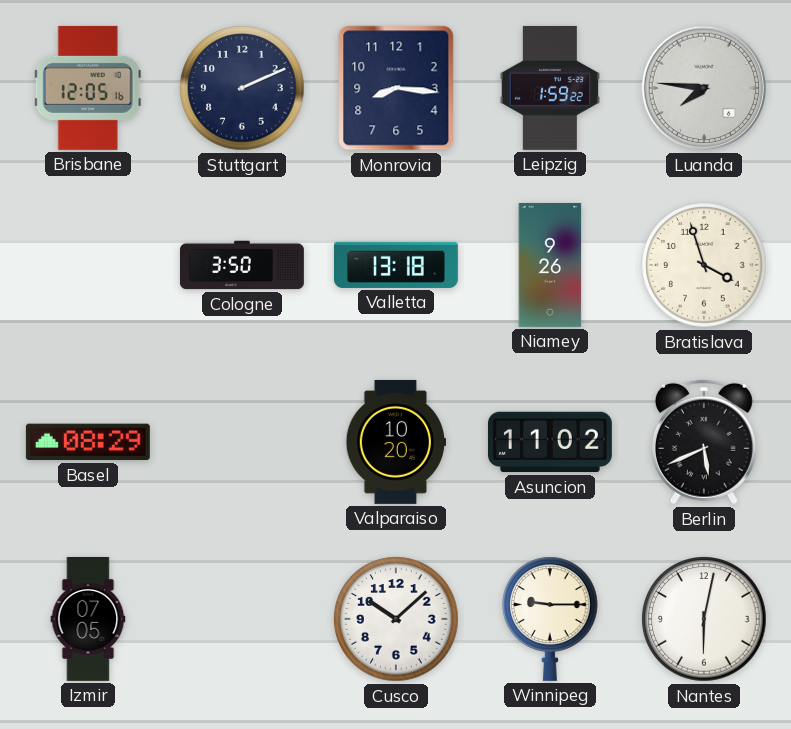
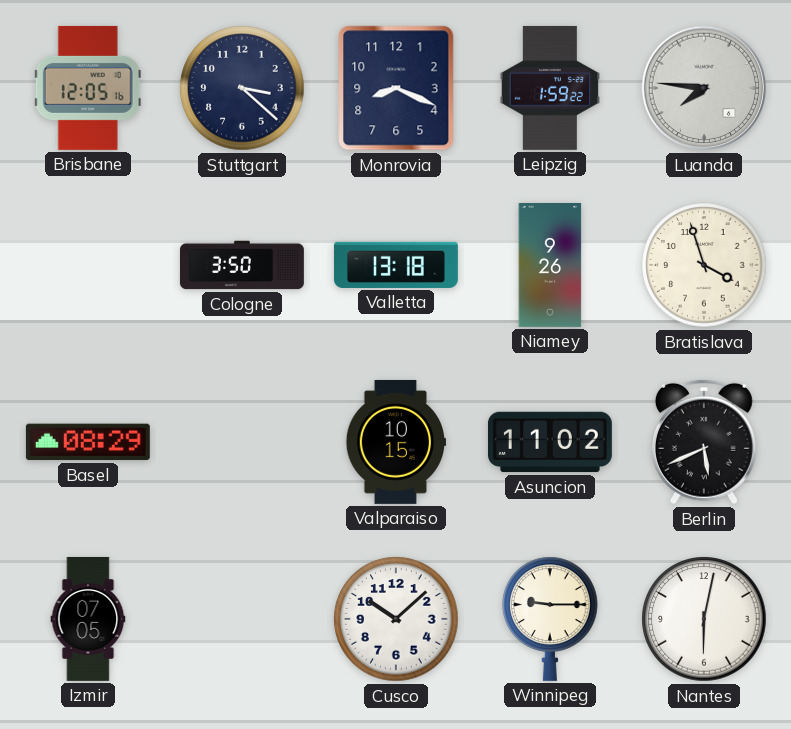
Stuttgart: 2:11 -> 3:22 (242, 88)
Monrovia: 8:16 -> 8:19 (396, 88)
Valparaiso: 10:20 -> 10:15 (395, 442)
